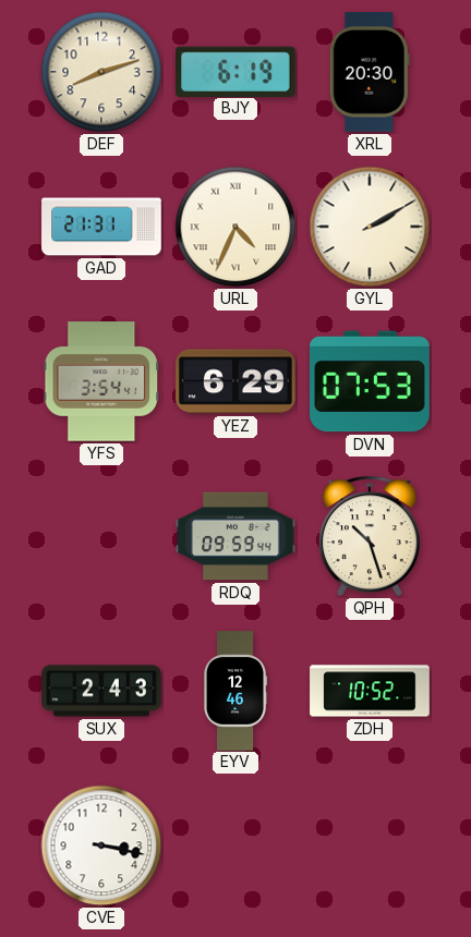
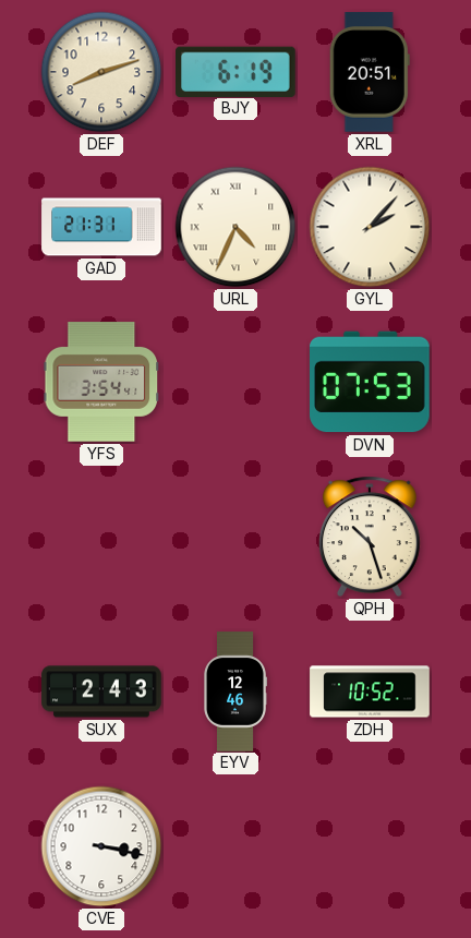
XRL: 20:30 -> 20:51 (370, 72)
GYL: 2:10 -> 2:07 (370, 227)
YEZ: 6:29 -> none (235, 381)
RDQ: 09:59 -> none (235, 536)
